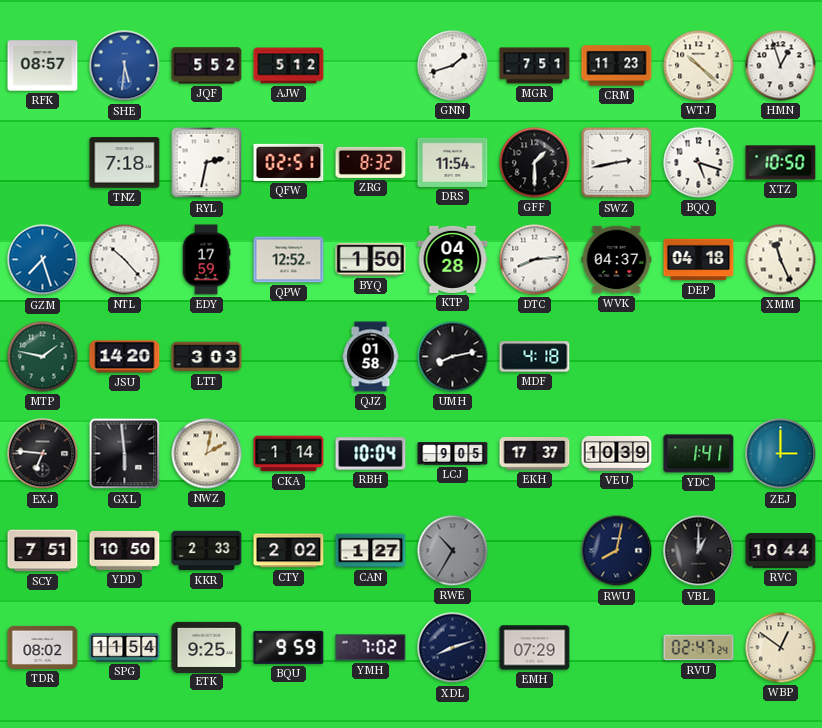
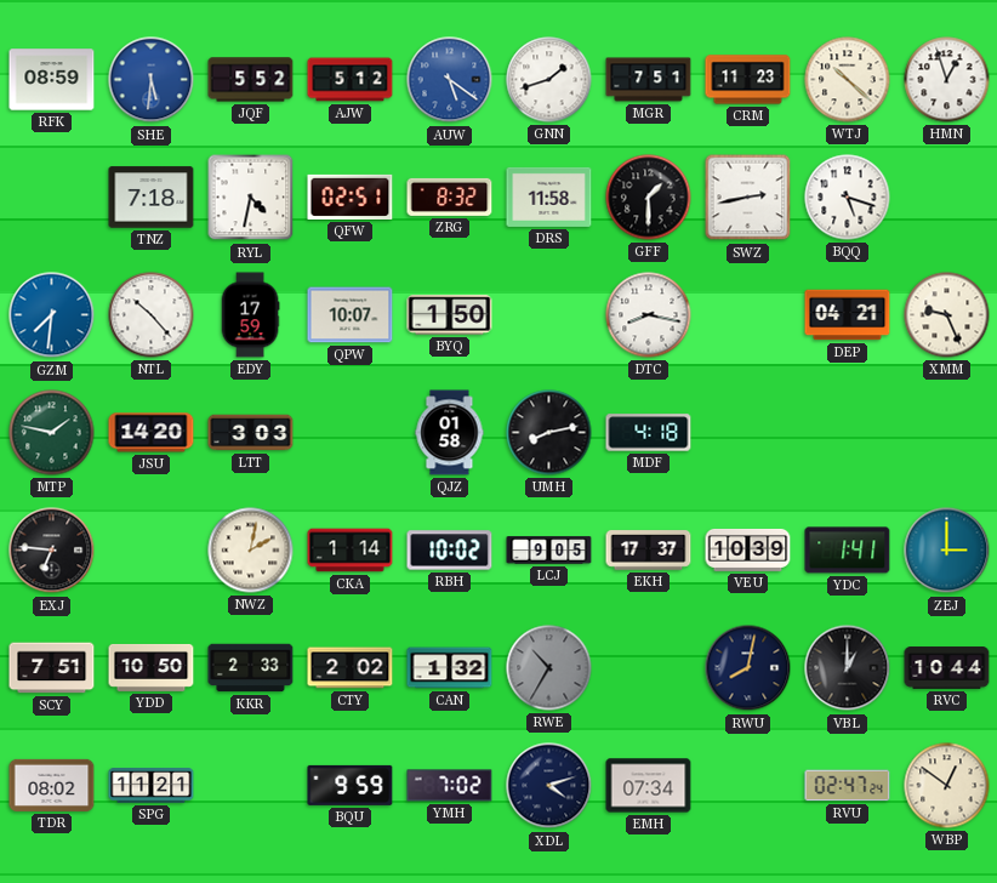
RFK: 08:57 -> 08:59 (52, 80)
AUW: none -> 5:21 (450, 80)
RYL: 2:32 -> 4:32 (251, 198)
DRS: 11:54 -> 11:58 (549, 196)
XTZ: 10:50 -> none (781, 163)
GZM: 7:27 -> 7:31 (52, 315)
QPW: 12:52 -> 10:07 (351, 315)
KTP: 04:28 -> none (453, 259)
DTC: 8:14 -> 8:17 (649, 315)
WVK: 04:37 -> none (617, 260)
DEP: 04:18 -> 04:21 (848, 315)
XMM: 11:26 -> 9:26 (947, 315)
GXL: 5:59 -> none (125, 454)
RBH: 10:04 -> 10:02 (450, 551)
CAN: 1:27 -> 1:32 (450, 668)
SPG: 11:54 -> 11:21 (152, 786)
ETK: 9:25 -> none (207, 647)
XDL: 8:12 -> 4:12 (549, 786)
EMH: 07:29 -> 07:34 (649, 786)
